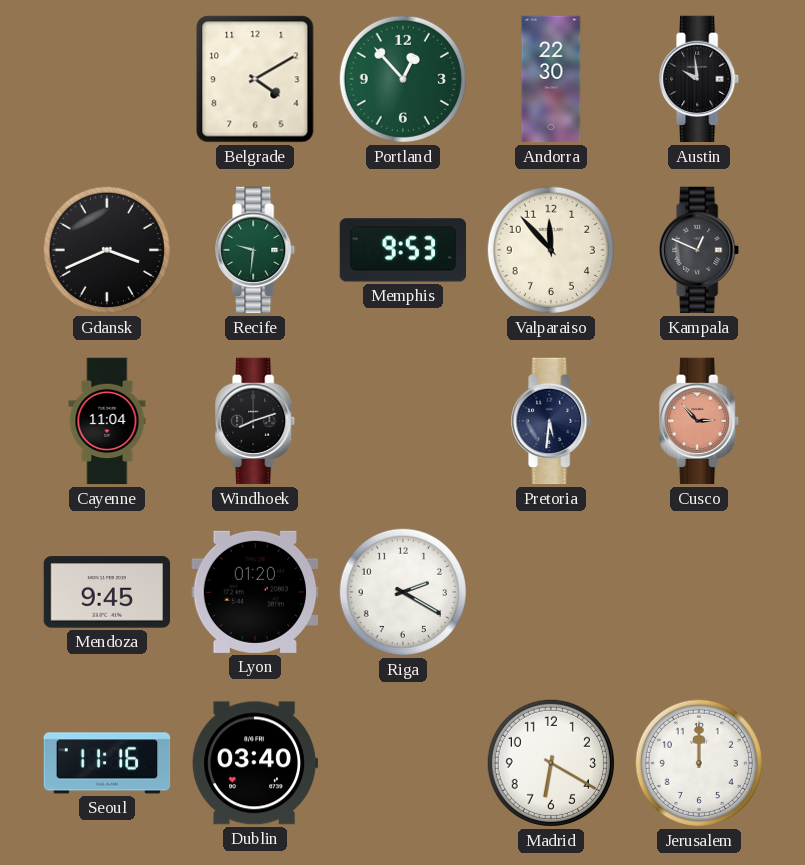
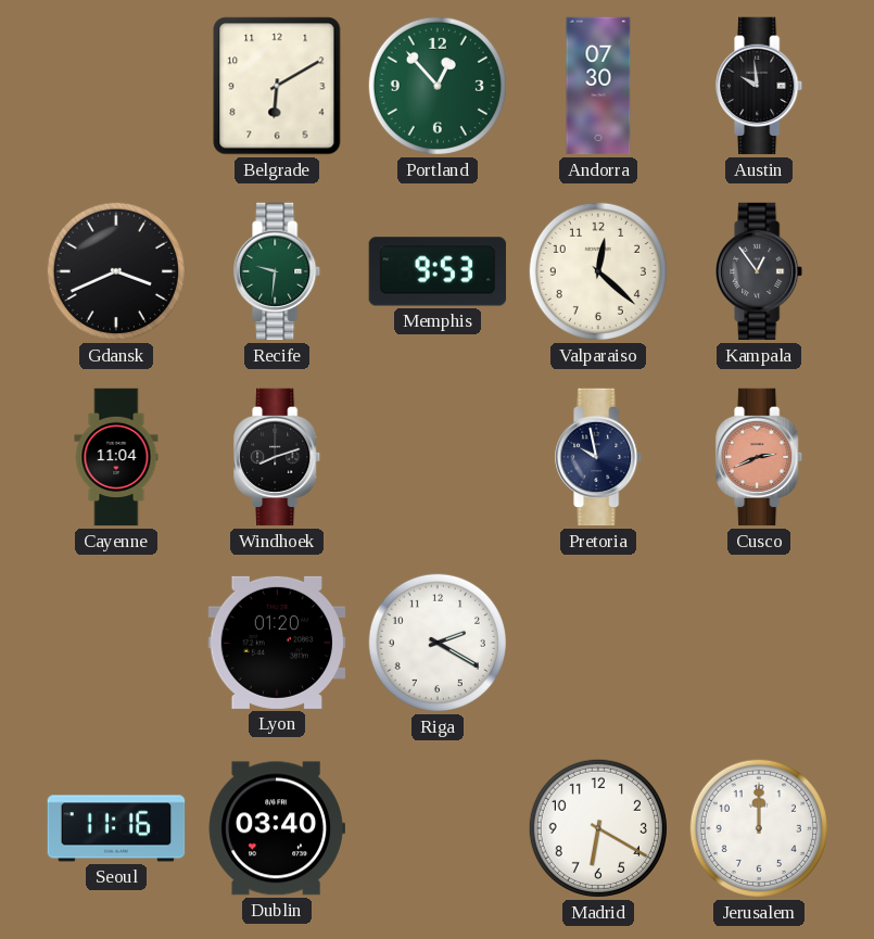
Belgrade: 4:10 -> 6:10 (277, 86)
Andorra: 22:30 -> 07:30 (598, 86)
Valparaiso: 11:53 -> 12:22 (598, 271)
Kampala: 12:49 -> 12:54 (760, 271)
Pretoria: 5:31 -> 9:58 (599, 457)
Cusco: 2:53 -> 2:41 (760, 457)
Mendoza: 9:45 -> none (107, 592)
